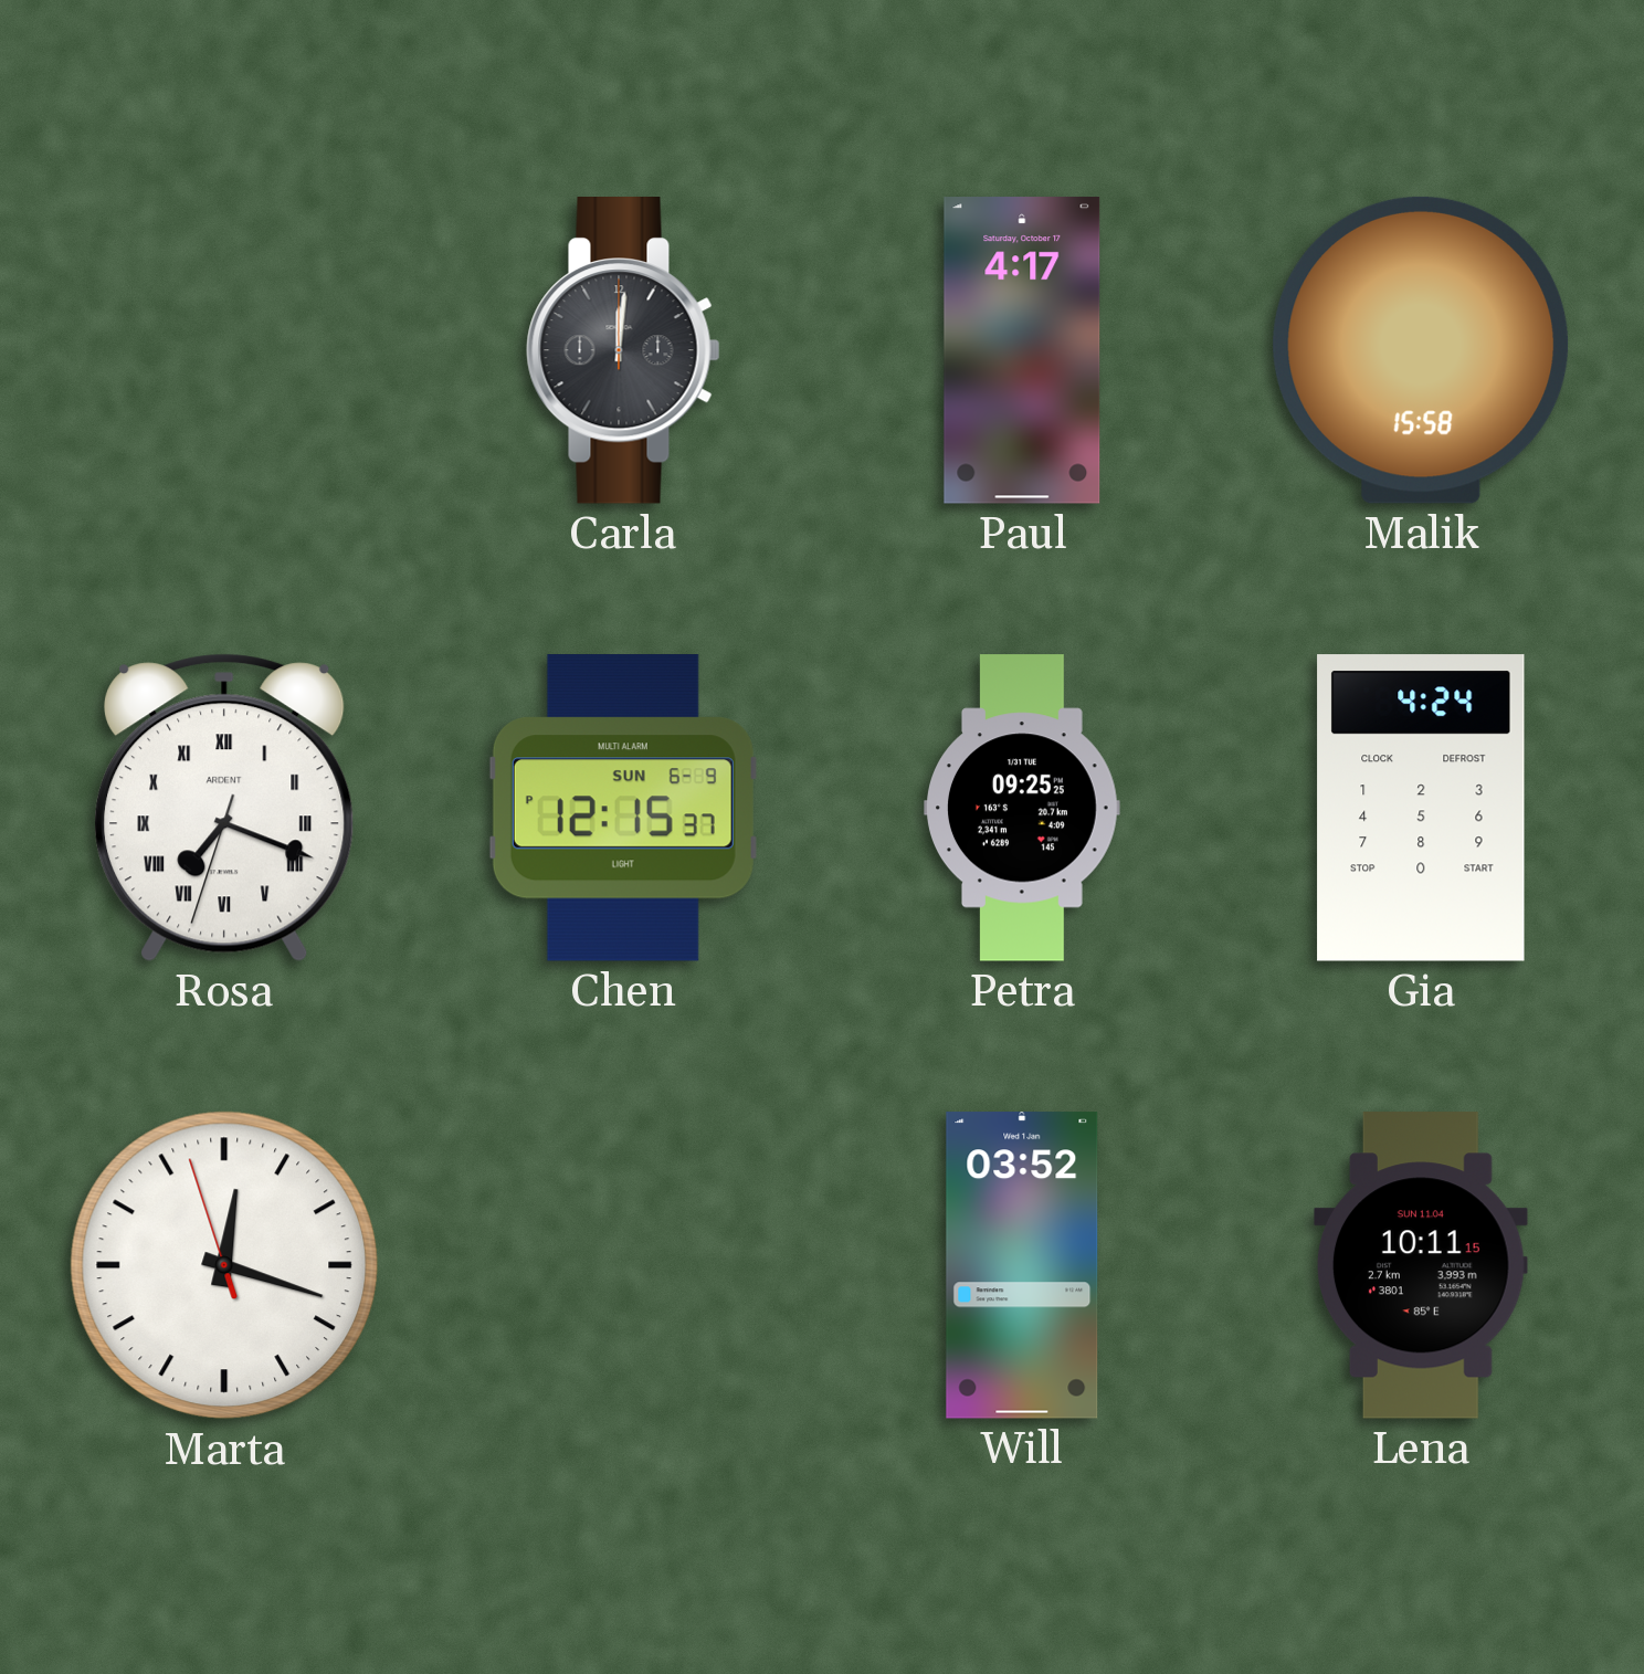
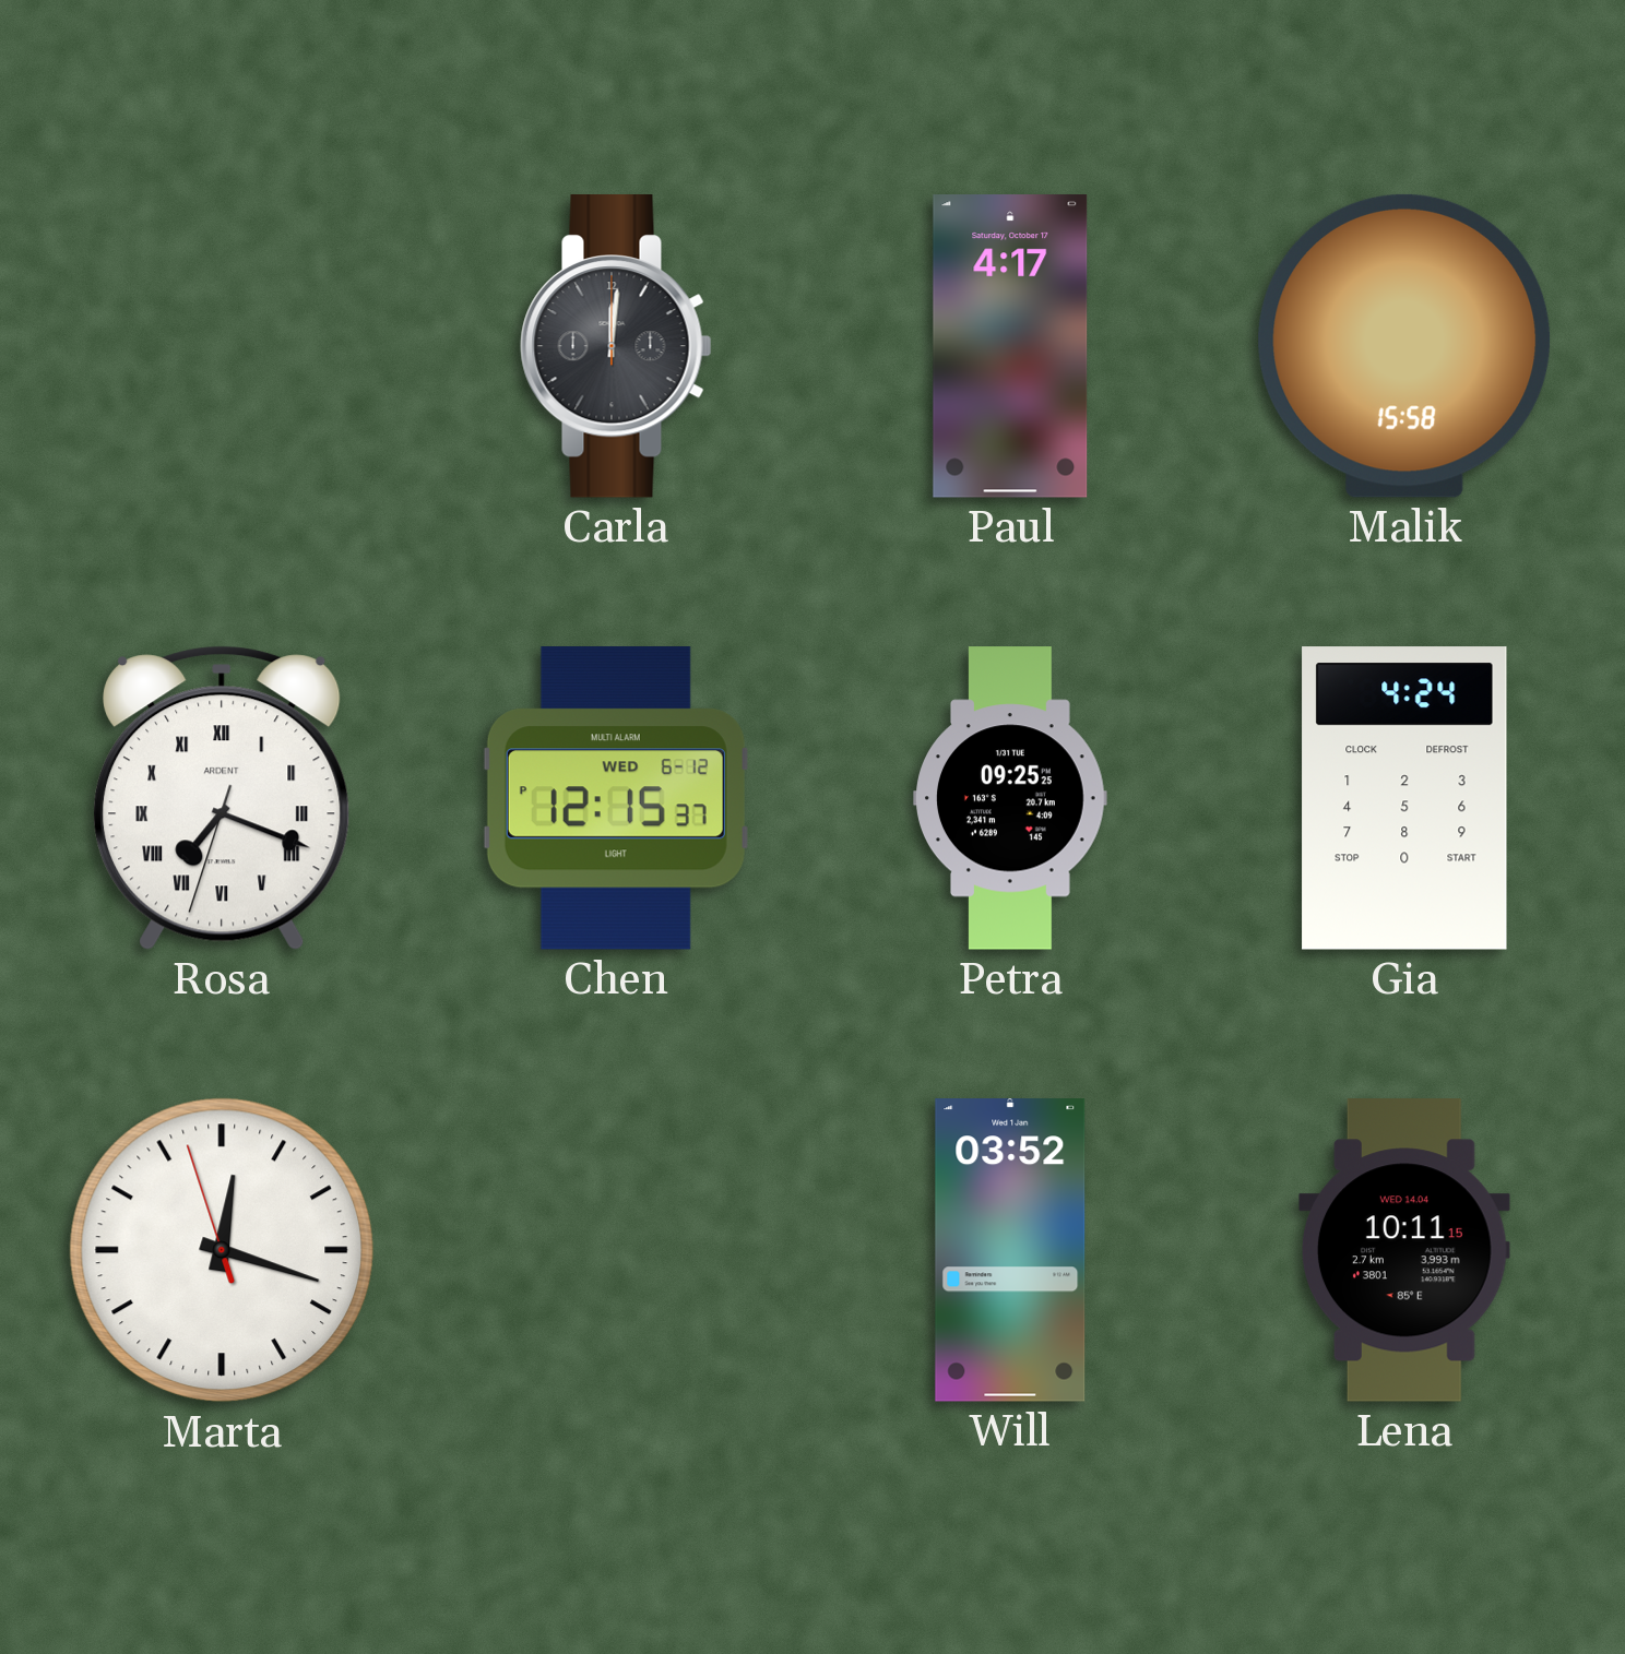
Chen date: SUN 6-9 -> WED 6-12 (616, 799)
Lena date: SUN 11.04 -> WED 14.04 (1404, 1250)
